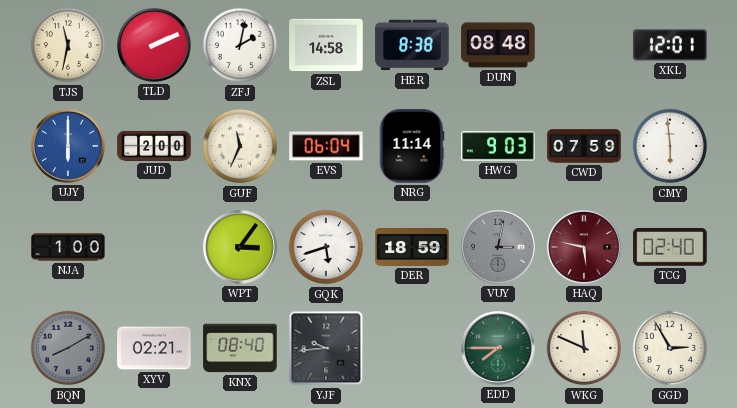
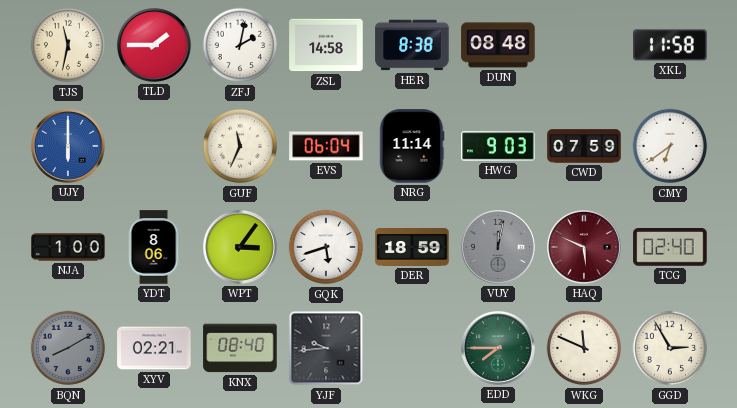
TLD: 2:11 -> 1:45 (155, 46)
XKL: 12:01 -> 11:58 (670, 45)
JUD: 2:00 -> none (154, 146)
CMY: 5:59 -> 6:39 (670, 146)
YDT: none -> 8:06 (154, 247)
VUY: 3:02 -> 12:02 (499, 248)
HAQ: 5:47 -> 5:49 (585, 248)
